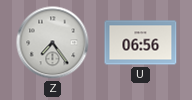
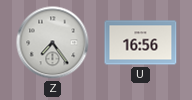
U: 06:56 -> 16:56 (141, 43)
